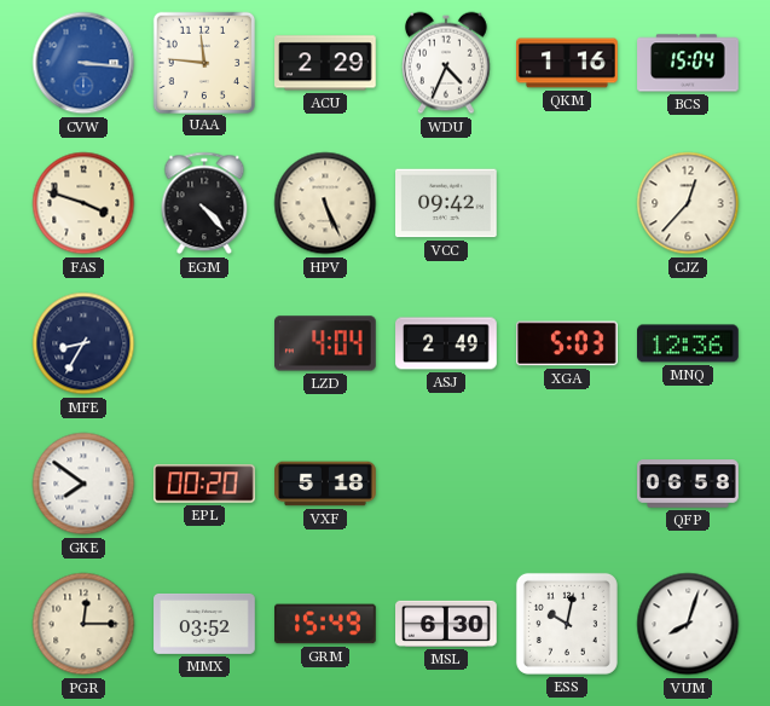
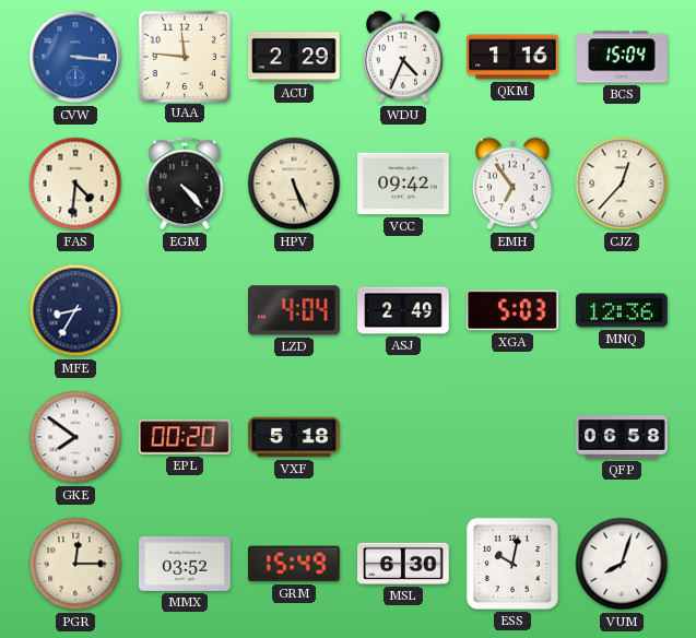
FAS: 3:48 -> 4:31 (75, 184)
EMH: none -> 6:54 (514, 184)
